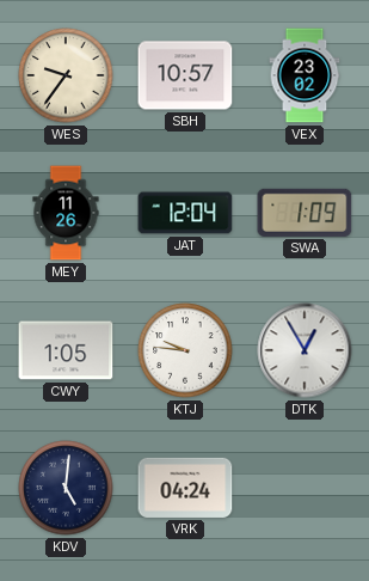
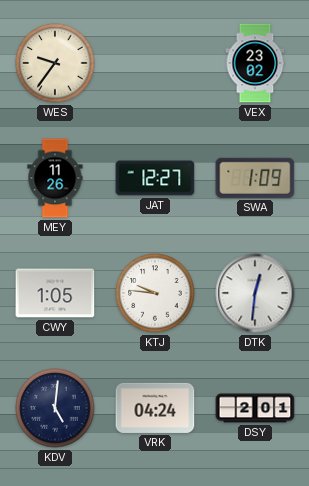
SBH: 10:57 -> none (185, 75)
JAT: 12:04 -> 12:27 (155, 178)
DTK: 12:55 -> 12:31 (255, 293)
DSY: none -> 2:01 (255, 408)
